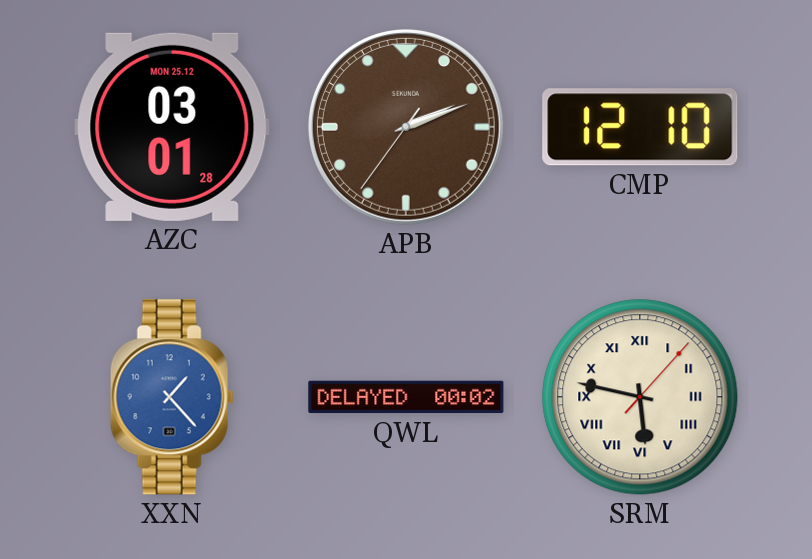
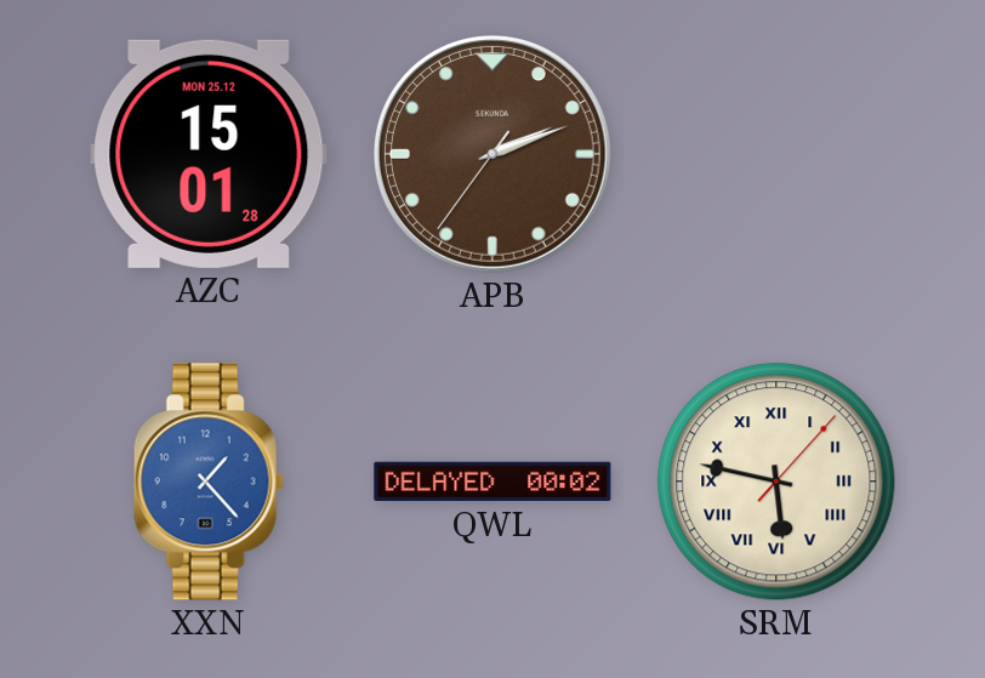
AZC: 03:01 -> 15:01 (209, 154)
CMP: 12:10 -> none (640, 127)
